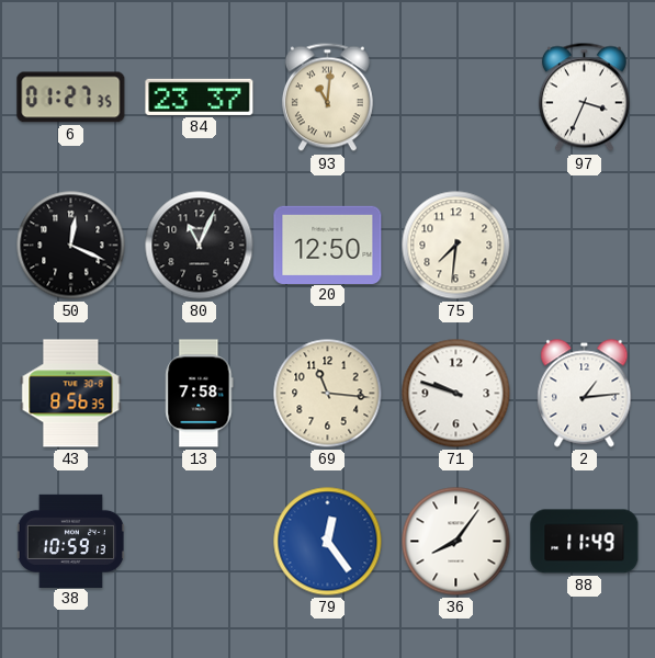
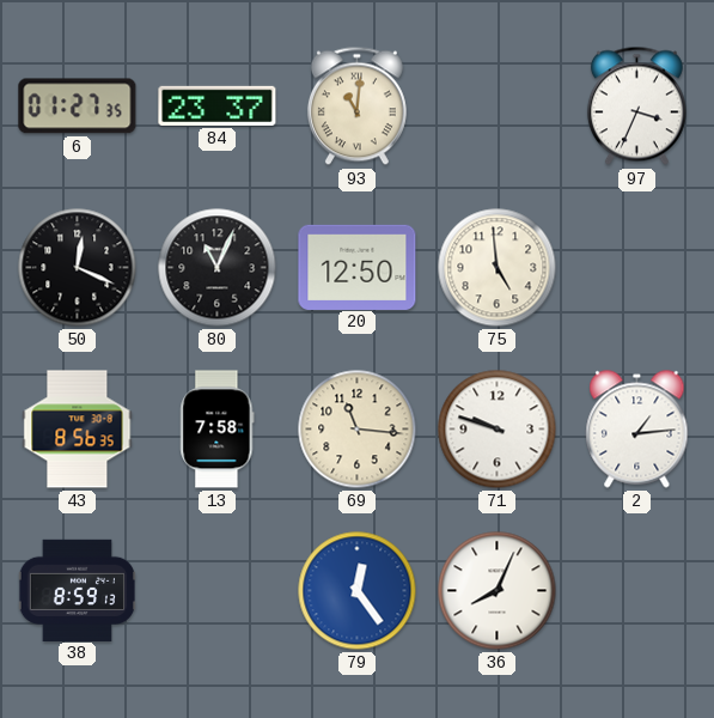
75: 7:31 -> 4:59 (498, 268)
38: 10:59 -> 8:59 (77, 590)
36: 8:06 -> 8:04 (498, 591)
88: 11:49 -> none (585, 542)
